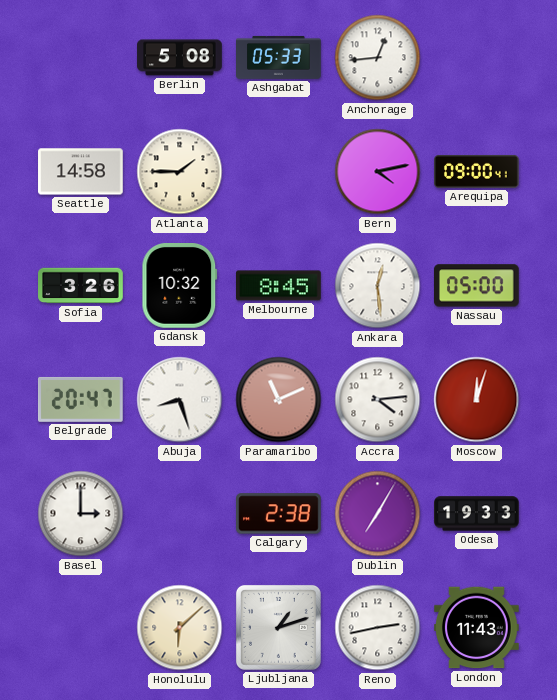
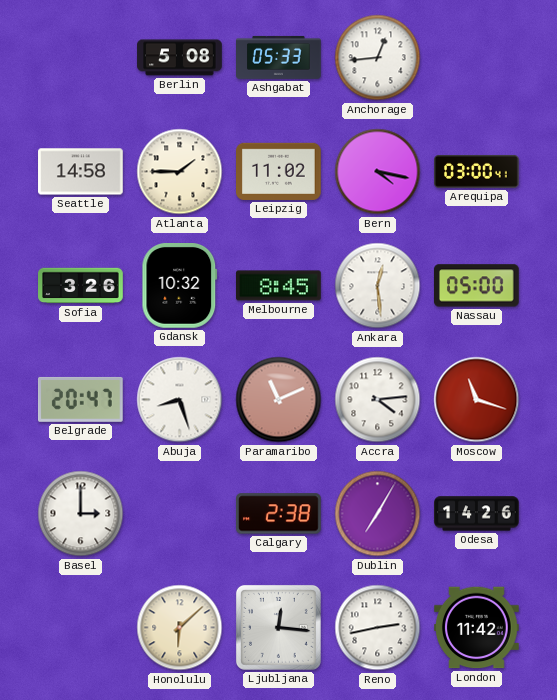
Leipzig: none -> 11:02 (279, 171)
Bern: 4:13 -> 4:17 (378, 172)
Arequipa: 09:00 -> 03:00 (477, 171)
Moscow: 12:03 -> 11:18 (477, 400)
Odesa: 19:33 -> 14:26 (477, 514)
Ljubljana: 1:12 -> 12:16 (278, 627)
London: 11:43 -> 11:42 (477, 628)
